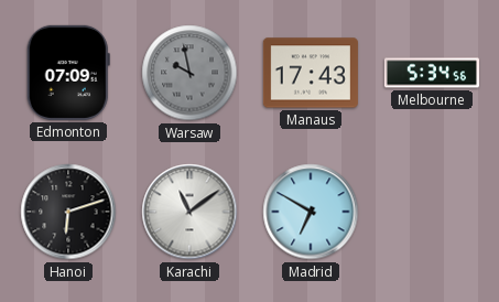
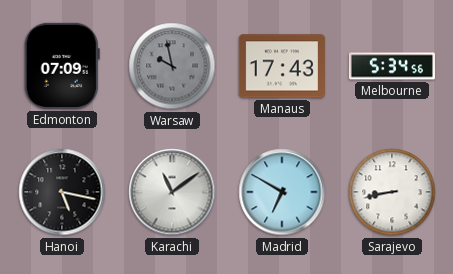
Hanoi: 6:12 -> 5:17 (62, 192)
Sarajevo: none -> 8:43 (392, 192)
